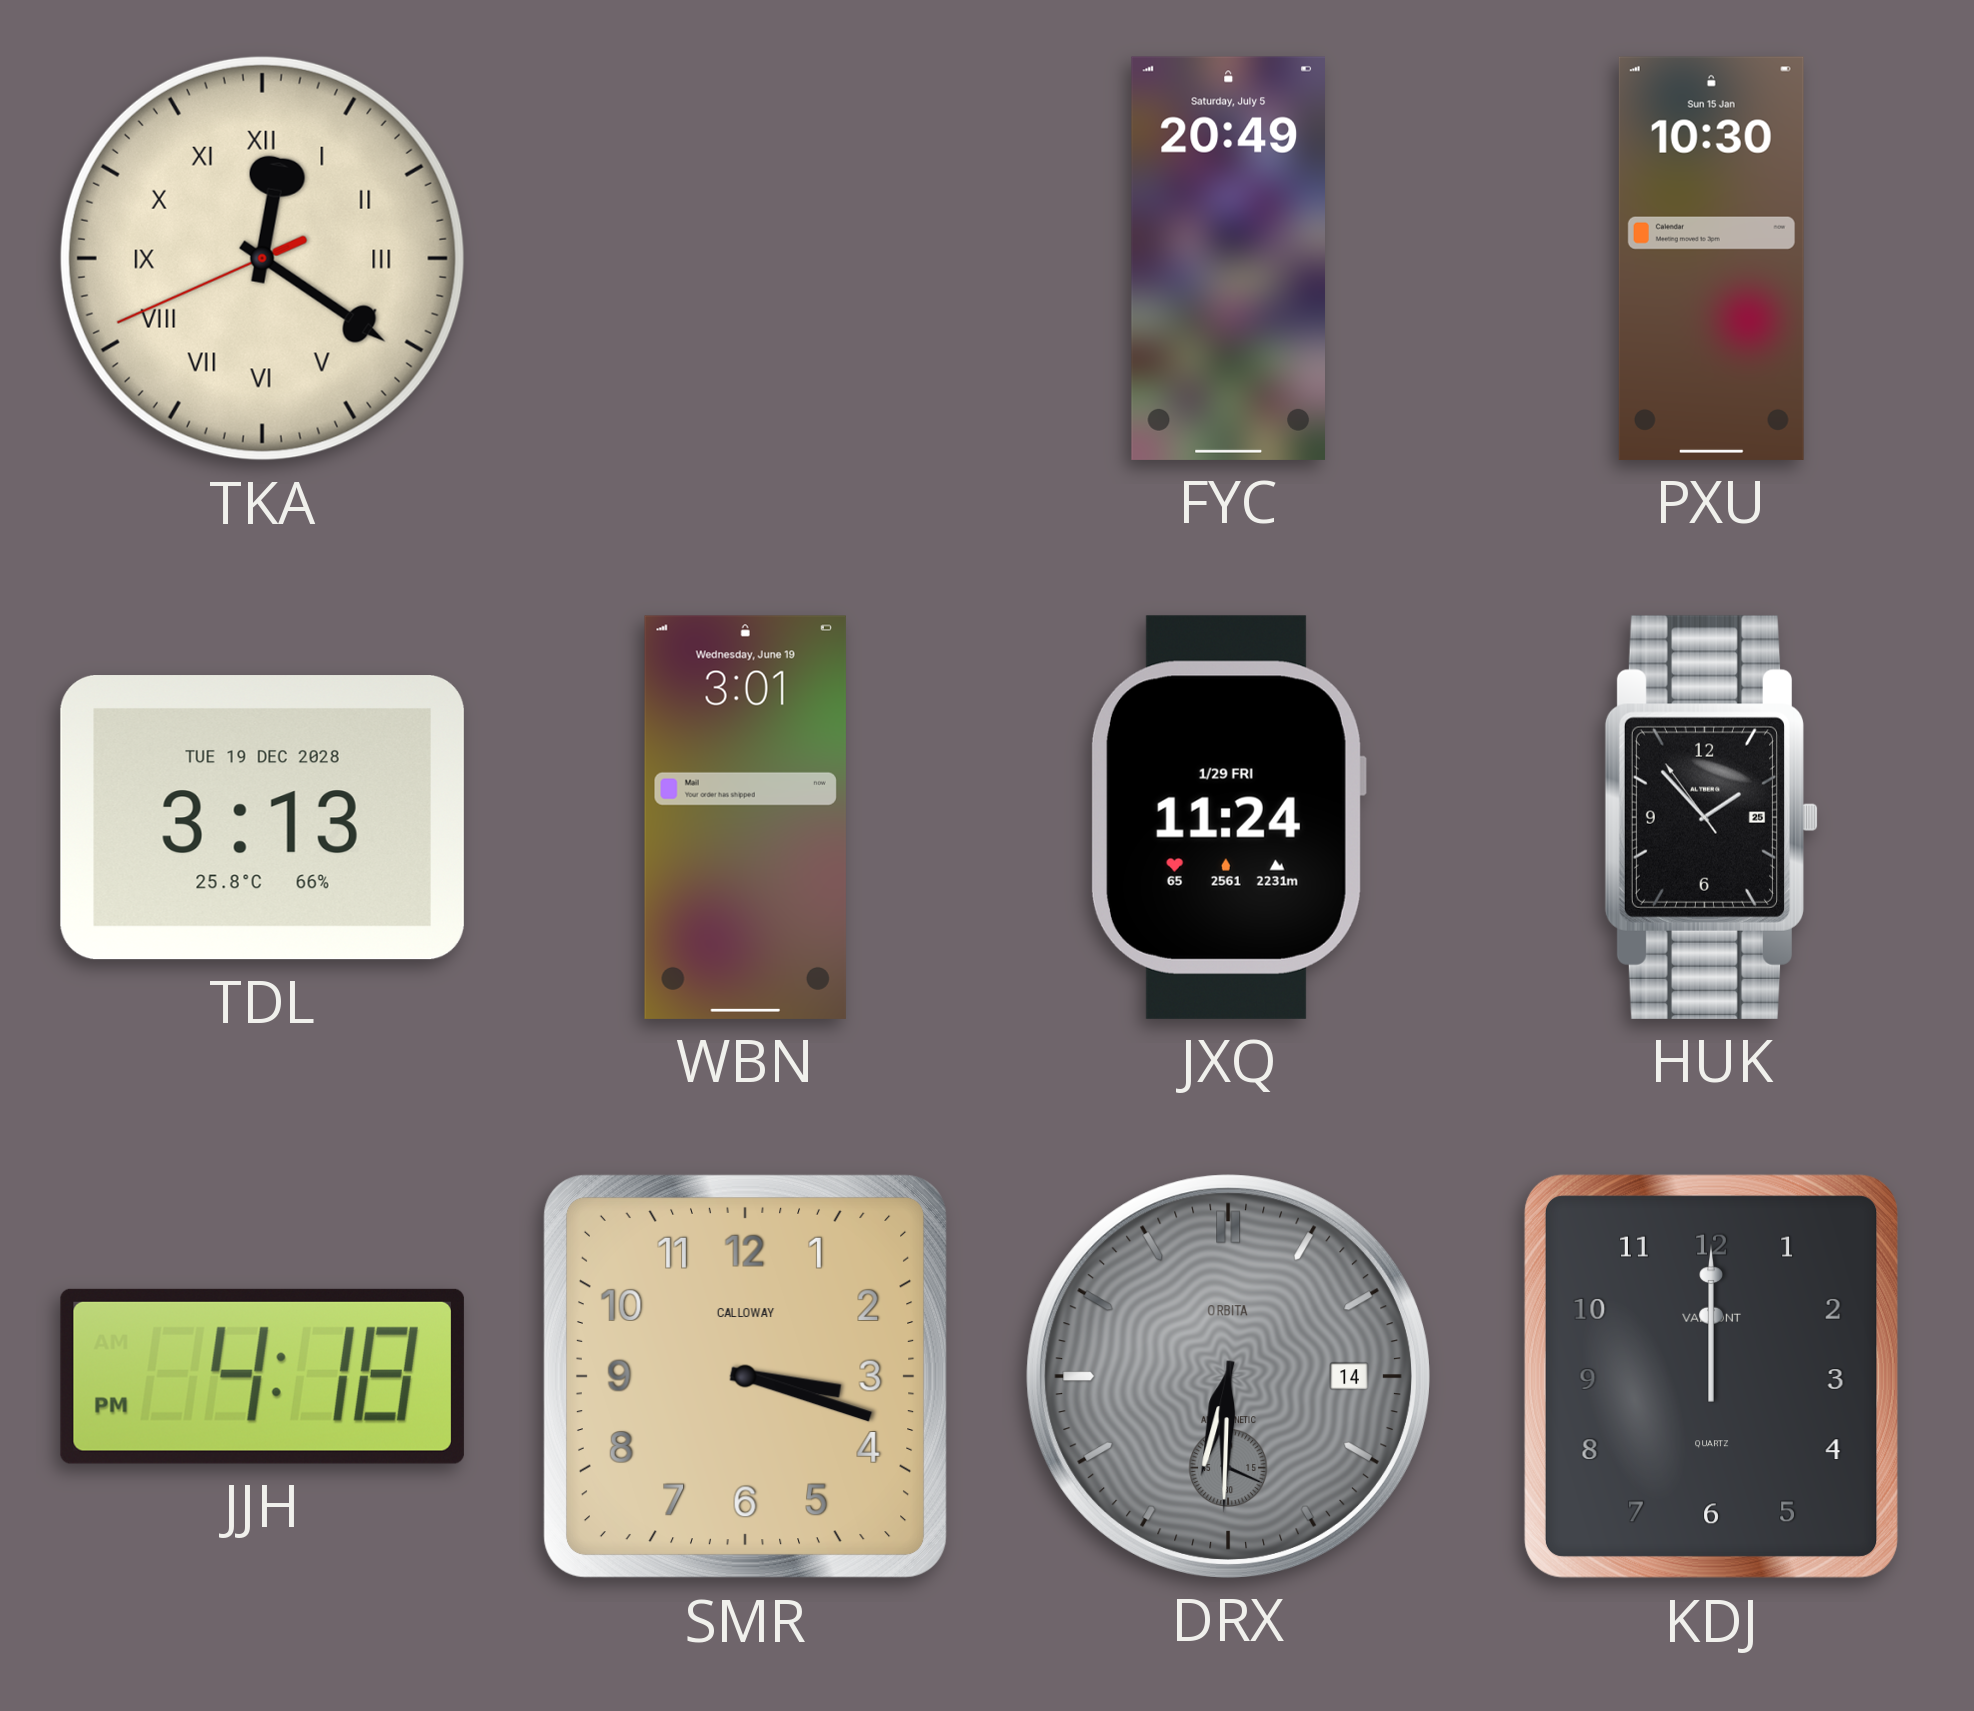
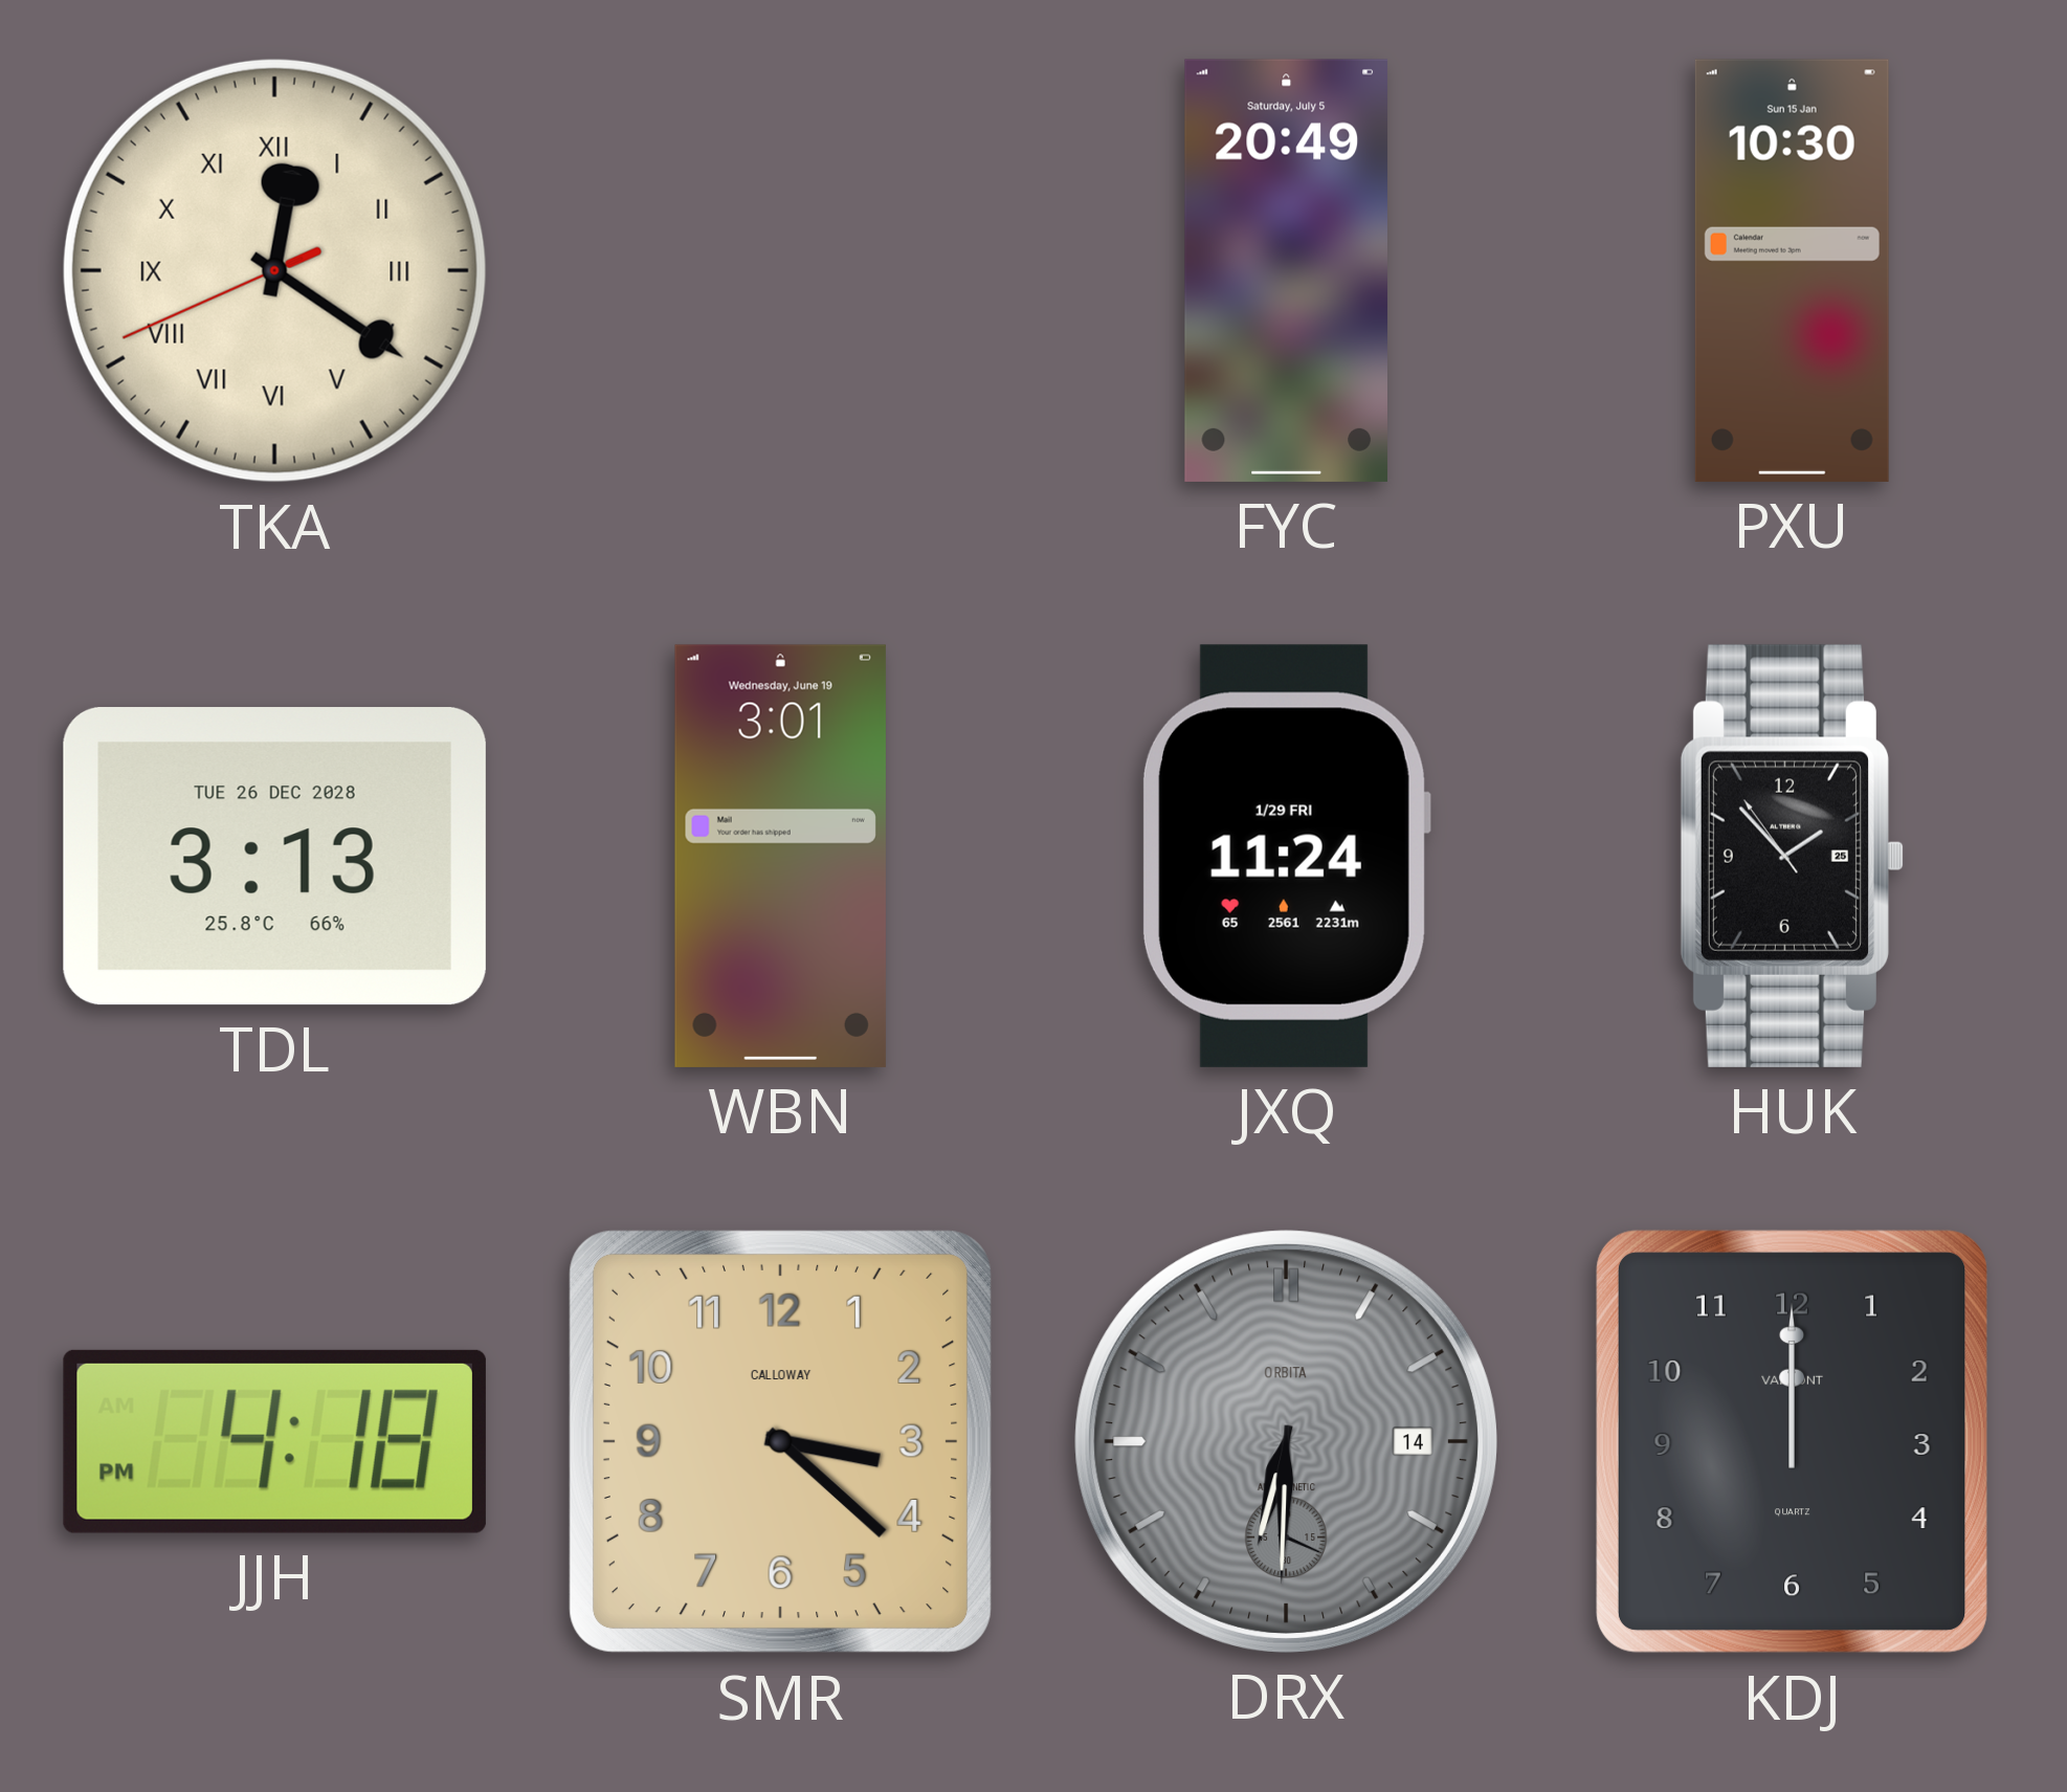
TDL date: TUE 19 DEC 2028 -> TUE 26 DEC 2028 (274, 857)
SMR: 3:18 -> 3:22 (780, 1441)
